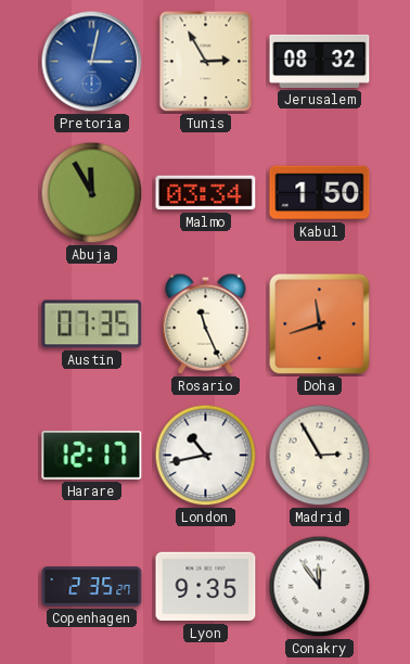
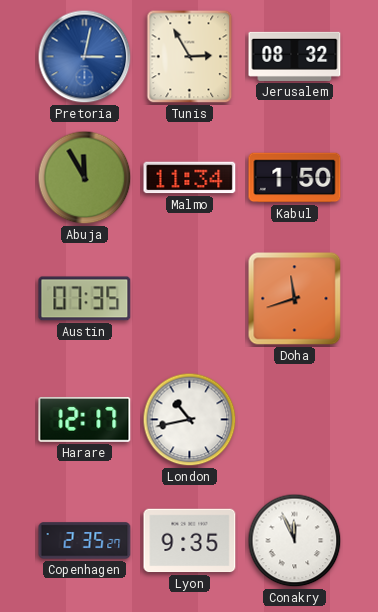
Malmo: 03:34 -> 11:34 (190, 178)
Rosario: 11:26 -> none (206, 323)
Madrid: 2:55 -> none (320, 456)
Conakry: 11:54 -> 11:56 (295, 541)
